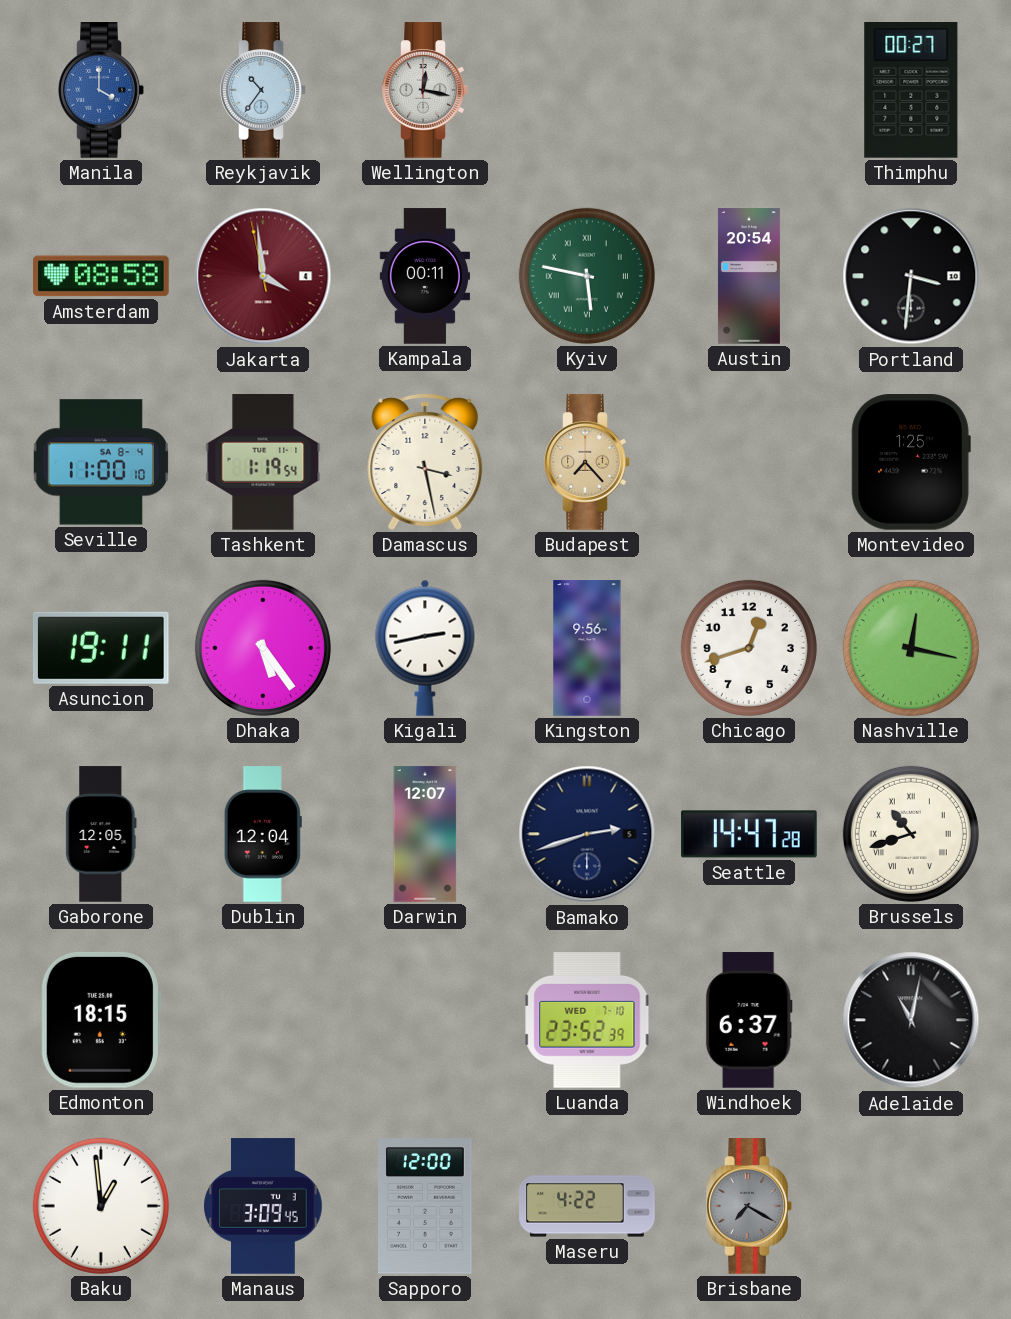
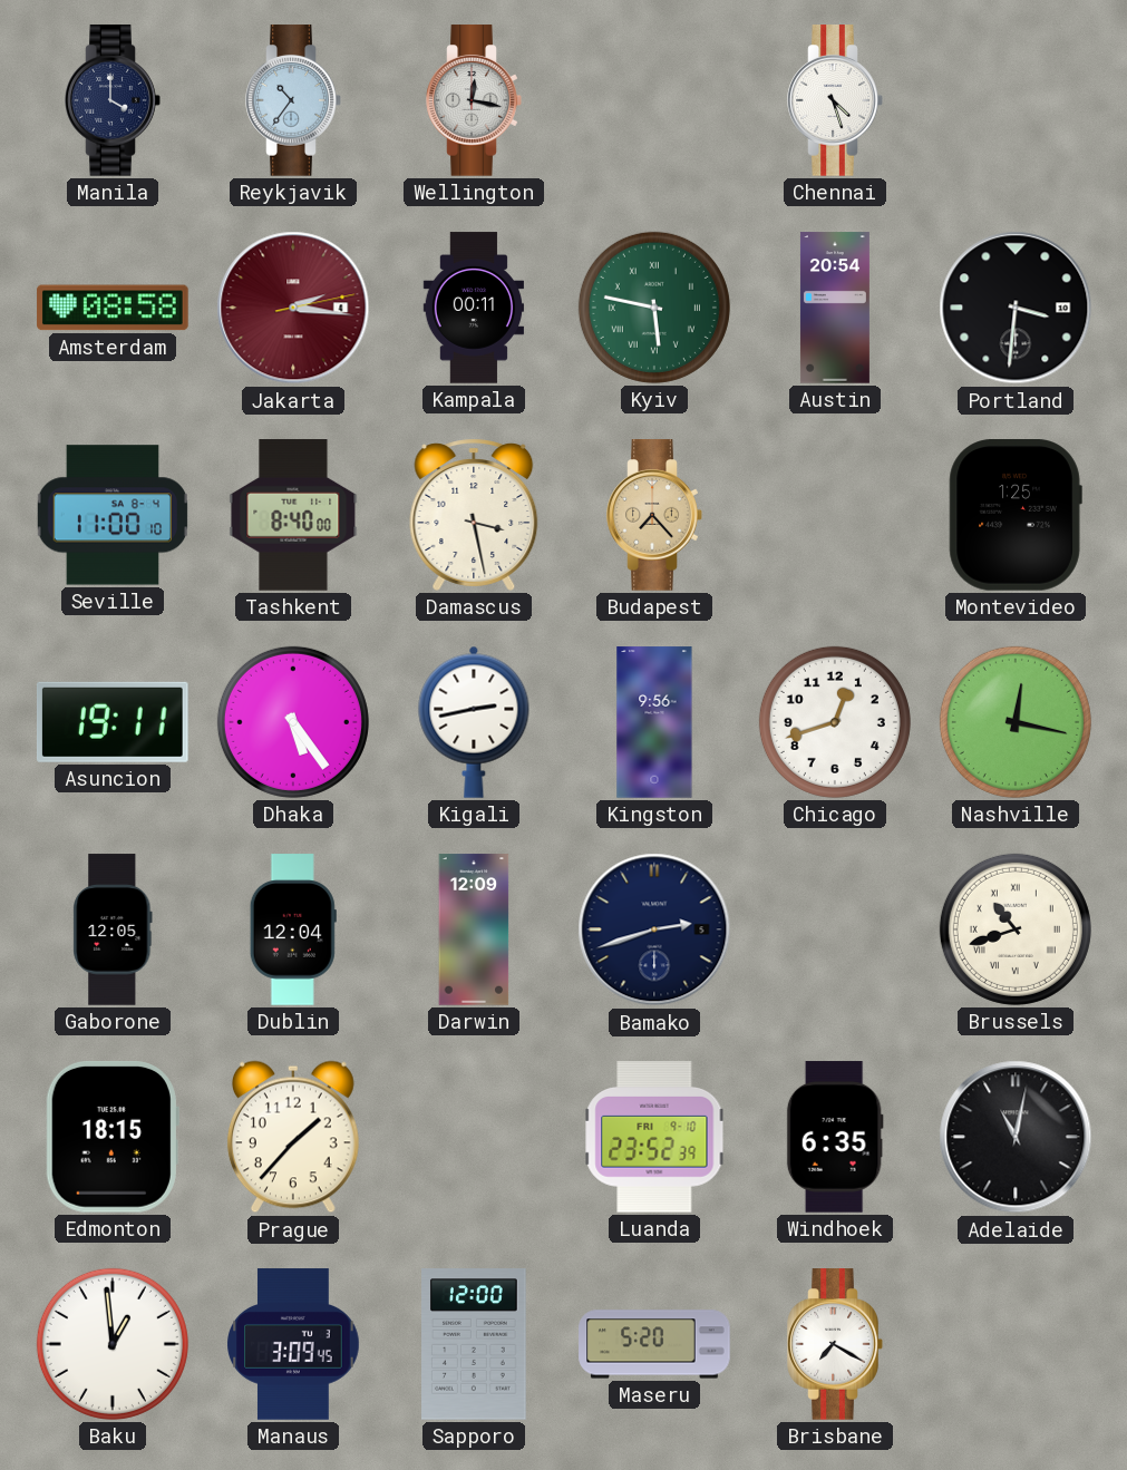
Manila dial: blue -> navy (113, 100)
Chennai: none -> 4:27 (835, 100)
Thimphu: 00:27 -> none (911, 91)
Jakarta: 3:58 -> 2:16 (293, 308)
Tashkent: 1:19 -> 8:40 (293, 515)
Darwin: 12:07 -> 12:09 (474, 929)
Seattle: 14:47 -> none (749, 834)
Prague: none -> 1:37 (293, 1137)
Luanda date: WED 7-10 -> FRI 9-10 (654, 1137)
Windhoek: 6:37 -> 6:35 (835, 1137)
Maseru: 4:22 -> 5:20 (654, 1344)
Brisbane dial: grey -> white (835, 1344)
